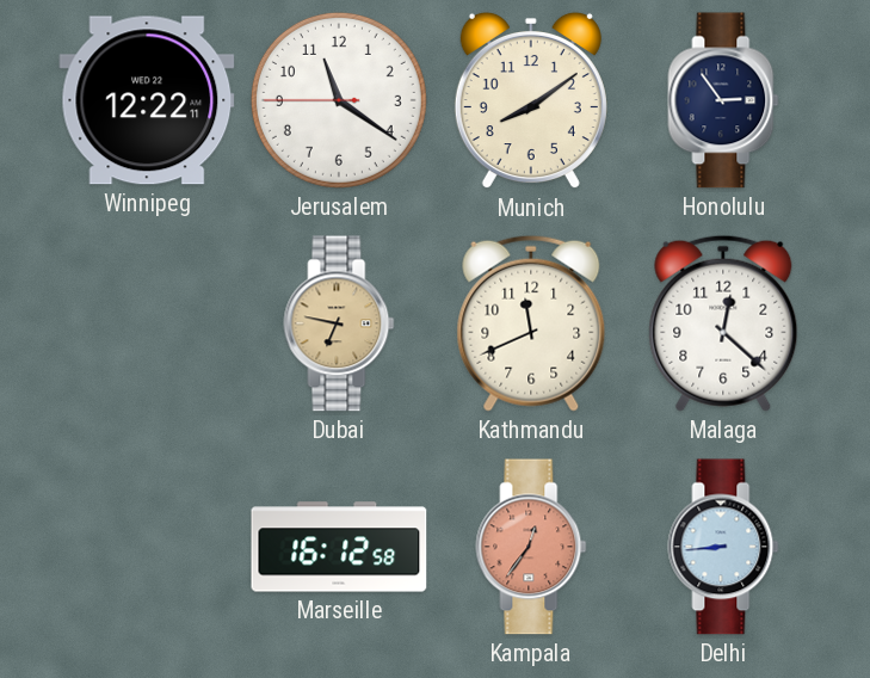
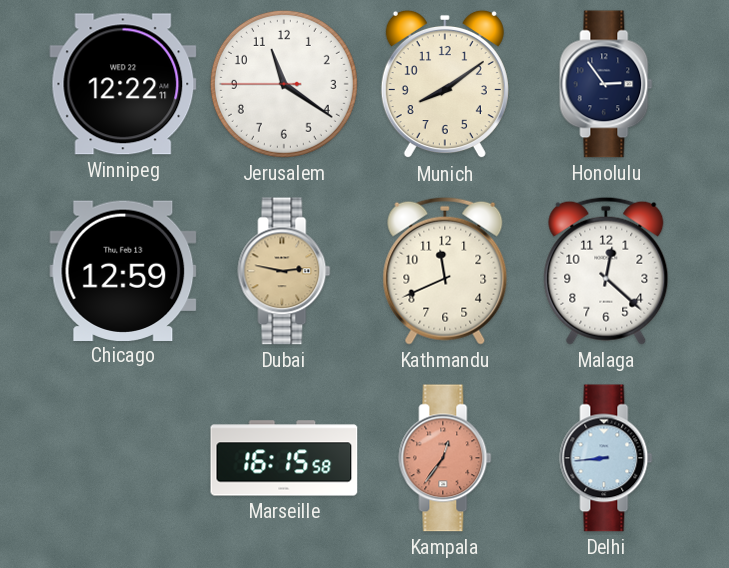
Chicago: none -> 12:59 (123, 270)
Dubai: 6:47 -> 2:47 (284, 271)
Marseille: 16:12 -> 16:15 (284, 458)
